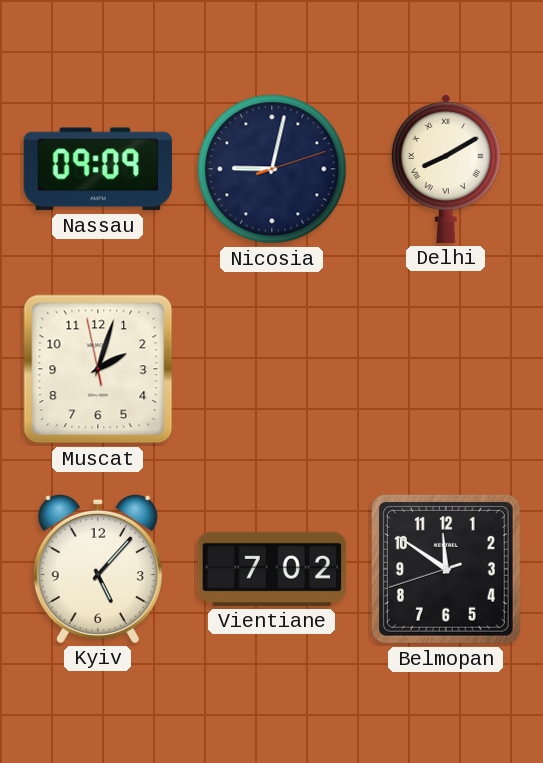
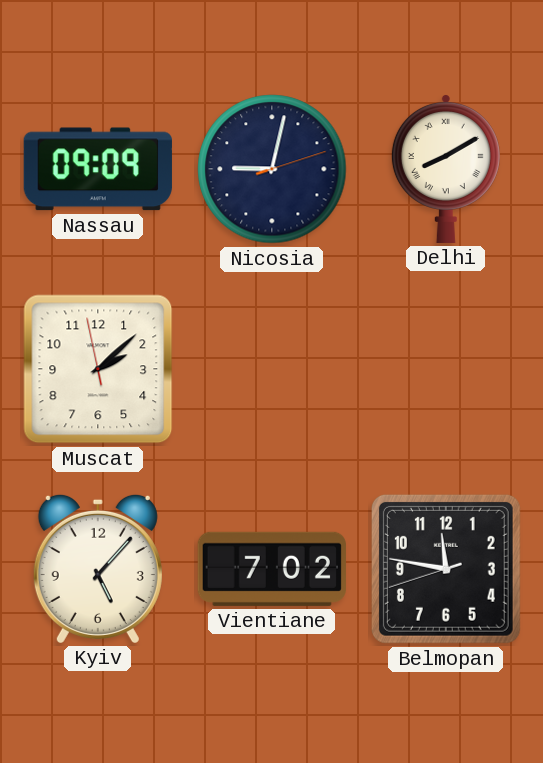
Muscat: 2:02 -> 2:07 (98, 369)
Belmopan: 11:50 -> 11:46 (446, 569)
